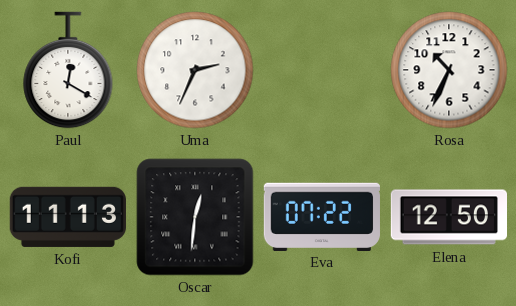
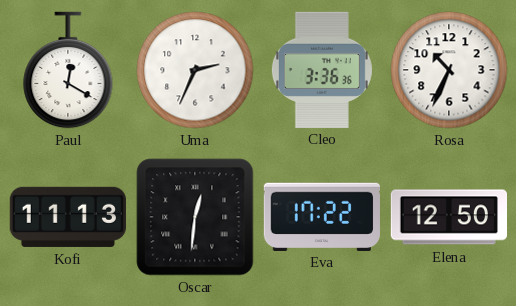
Cleo: none -> 3:36 (322, 69)
Eva: 07:22 -> 17:22 (321, 216)
